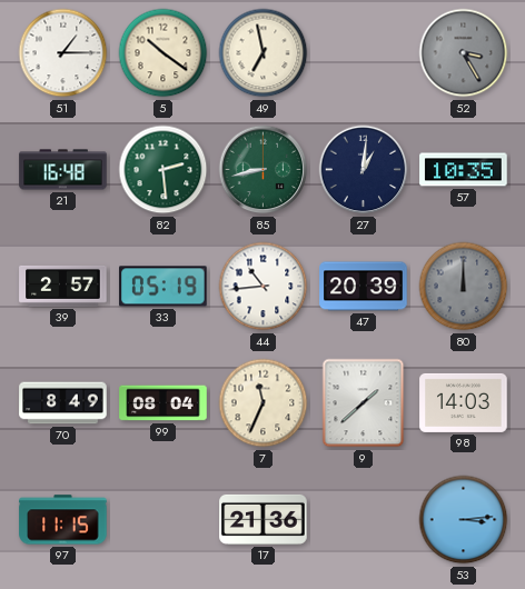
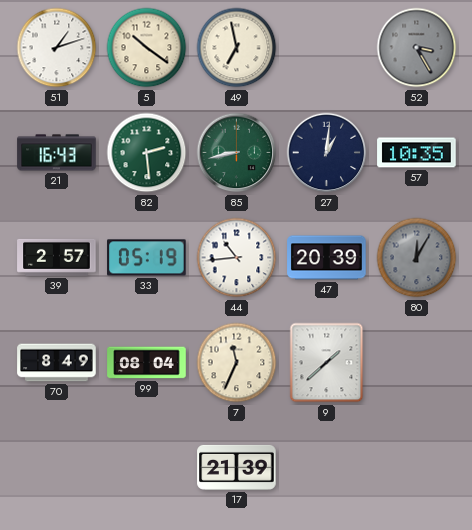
51: 1:15 -> 1:12 (57, 48)
21: 16:48 -> 16:43 (57, 153)
80: 12:00 -> 12:05 (417, 258)
98: 14:03 -> none (464, 402)
97: 11:15 -> none (63, 520)
17: 21:36 -> 21:39 (237, 467)
53: 3:14 -> none (464, 520)
